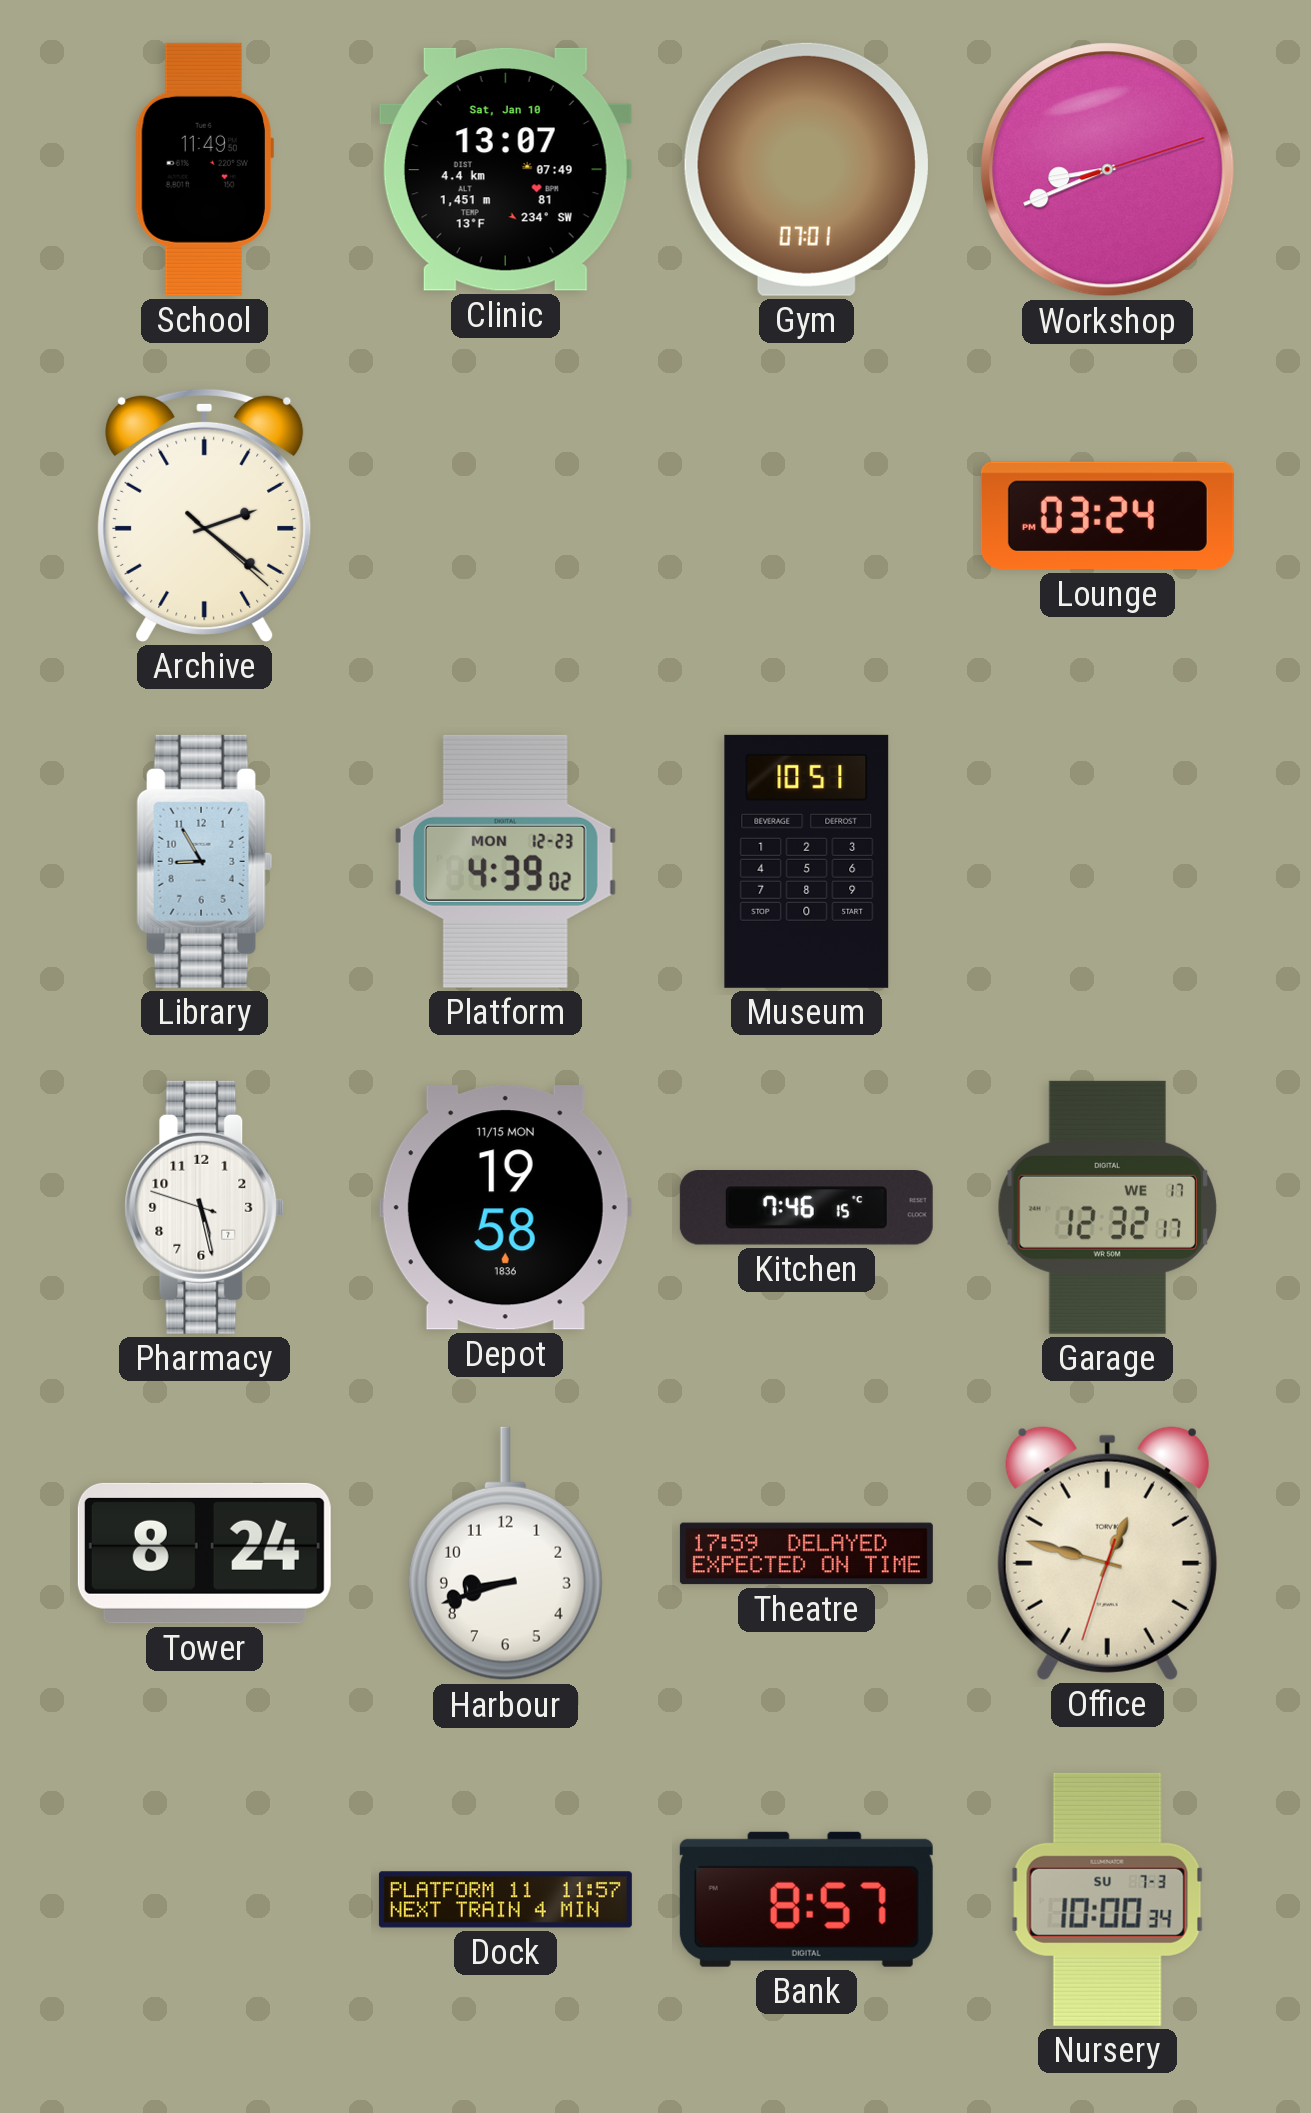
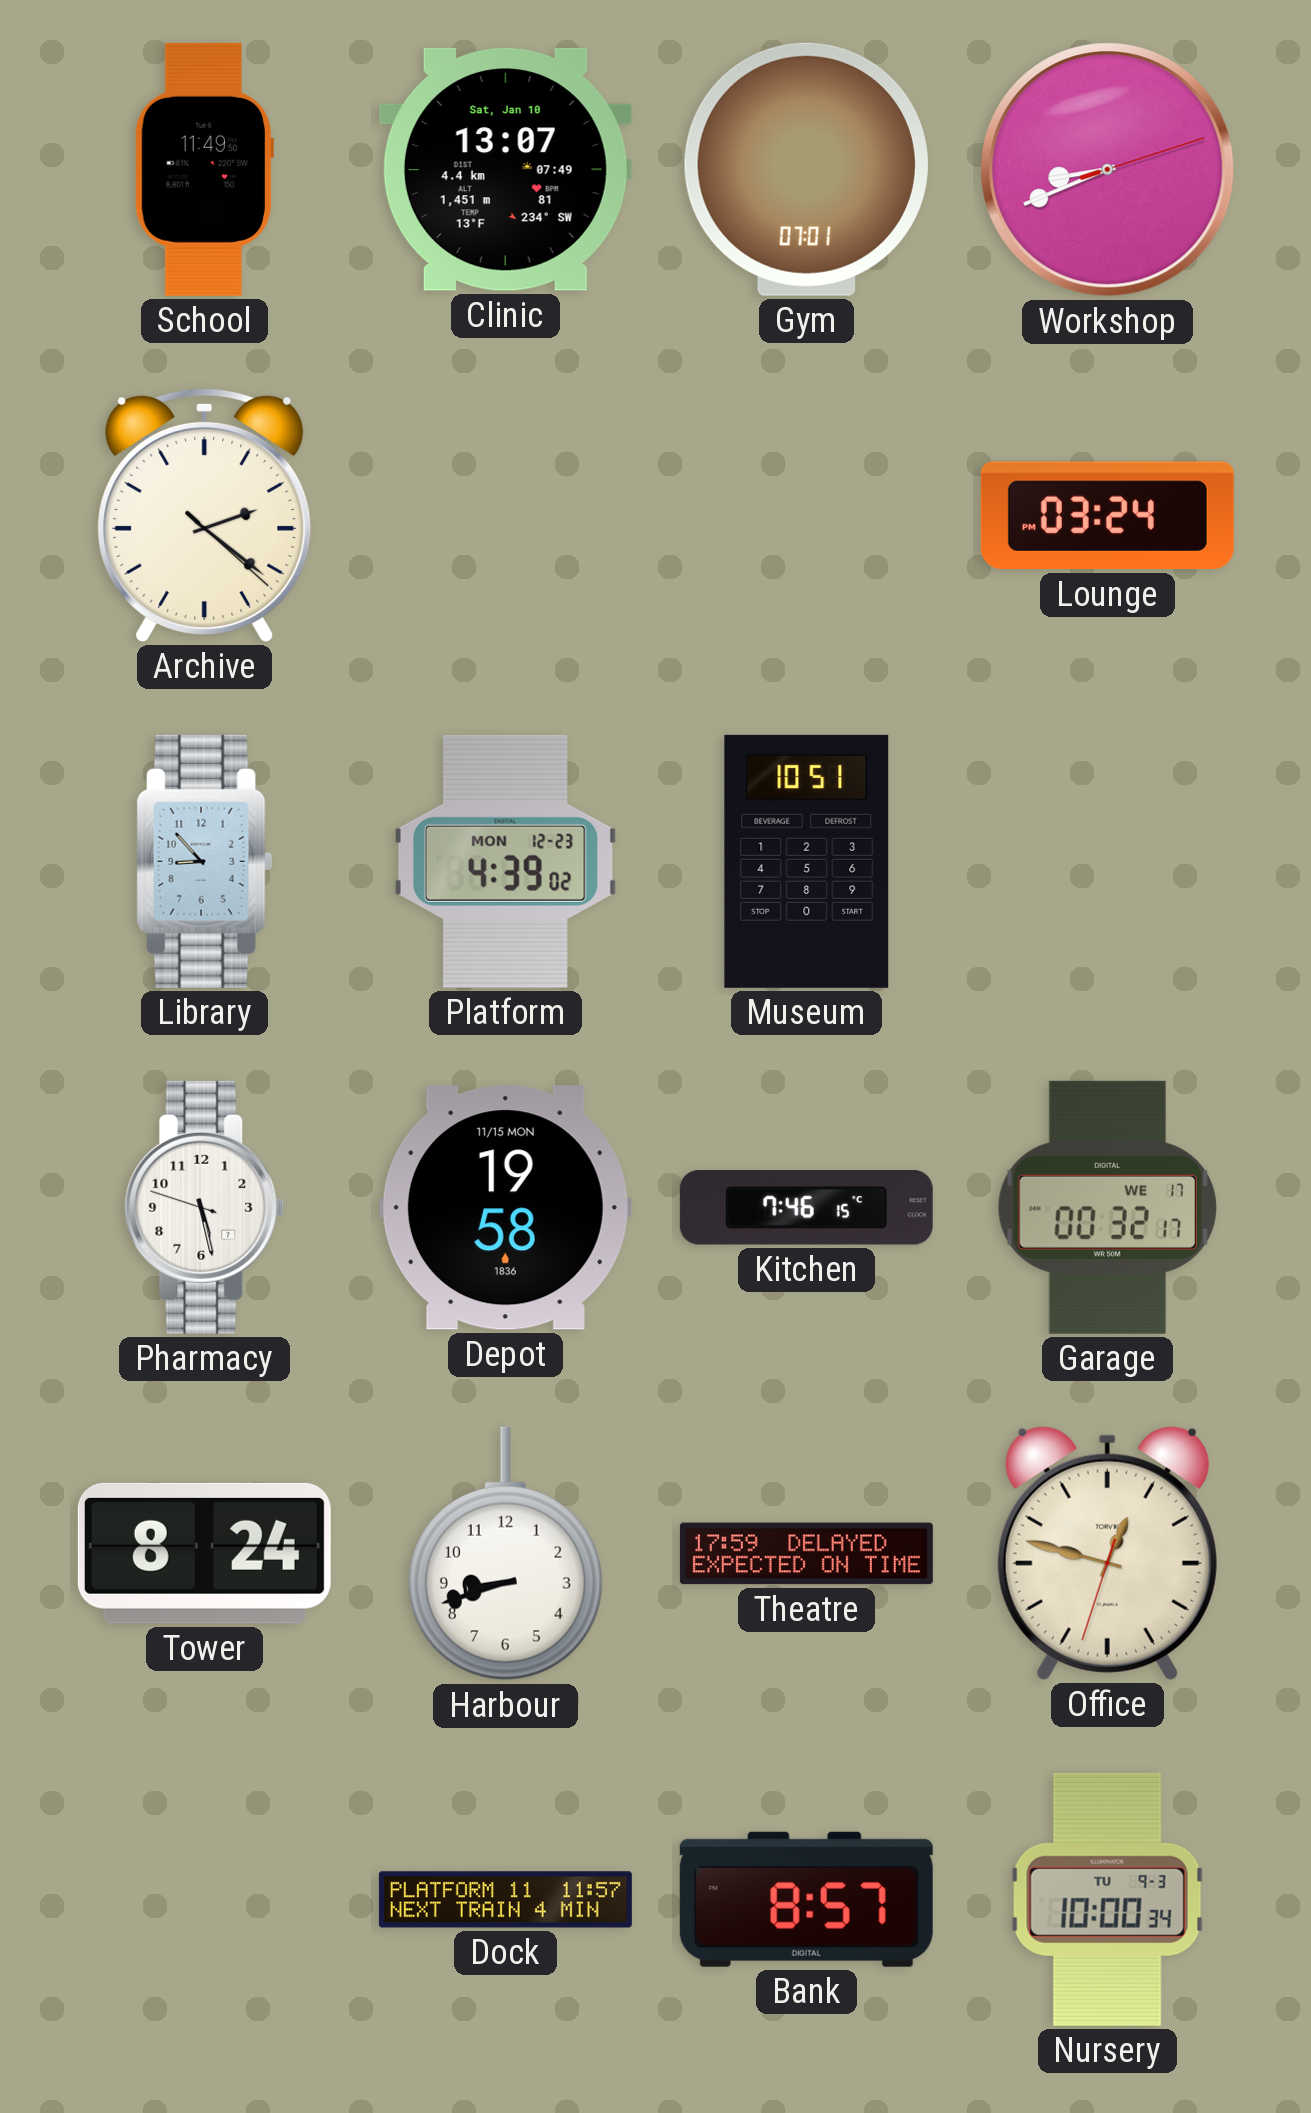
Library: 8:55 -> 8:53 (205, 861)
Garage: 12:32 -> 00:32 (1107, 1207)
Nursery date: SU 7-3 -> TU 9-3 (1107, 1899)
